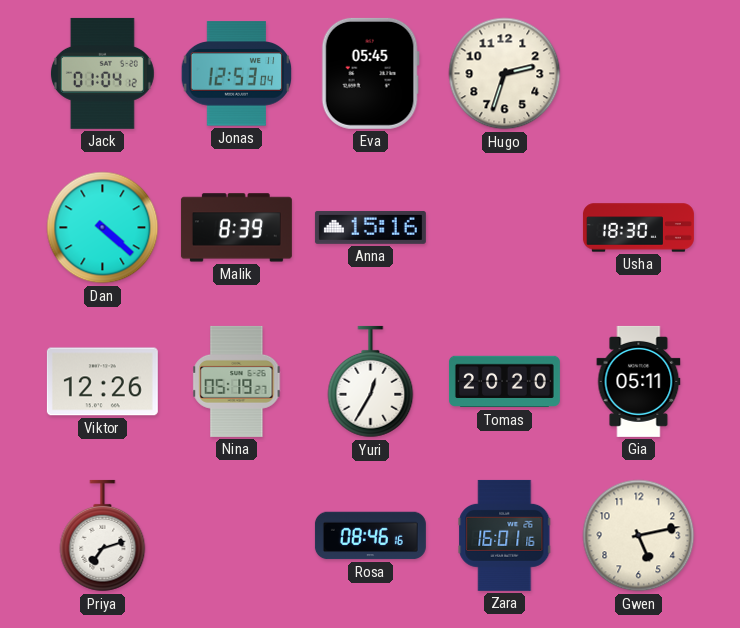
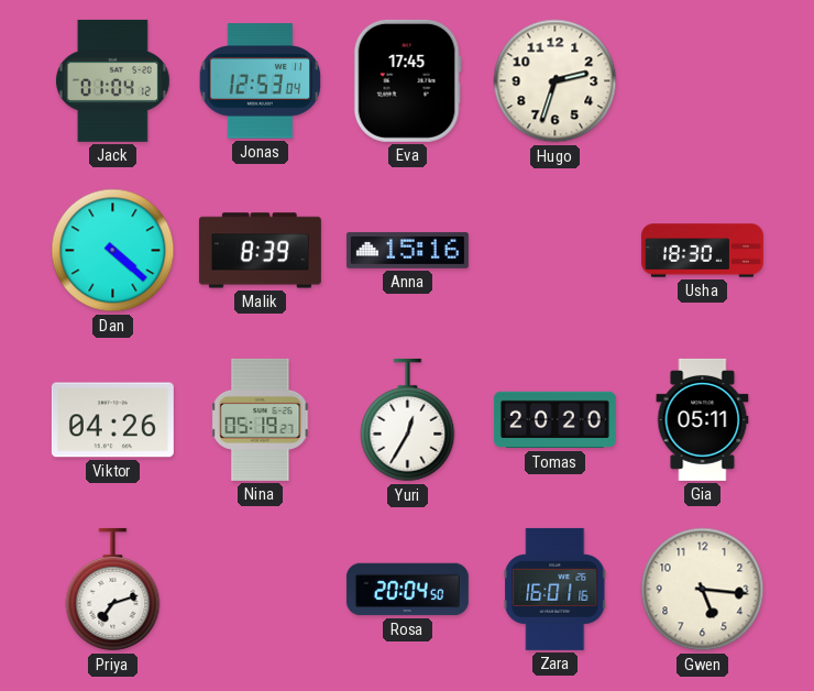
Eva: 05:45 -> 17:45 (407, 80)
Viktor: 12:26 -> 04:26 (112, 420)
Rosa: 08:46 -> 20:04 (407, 590)
Gwen: 5:13 -> 5:16 (703, 590)
